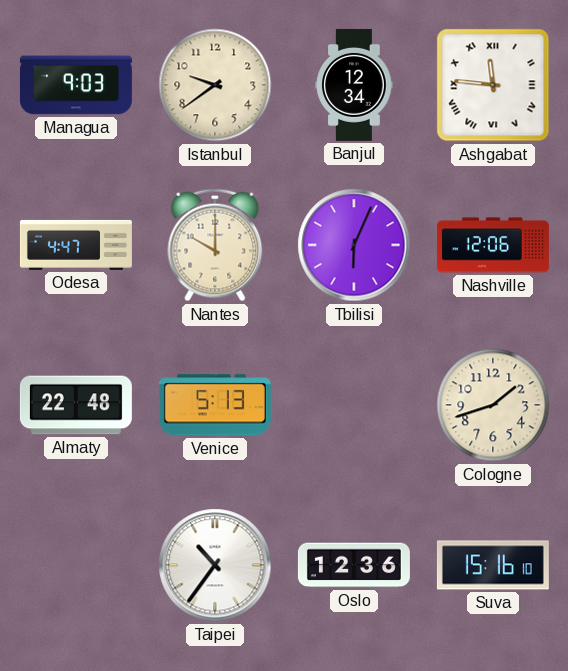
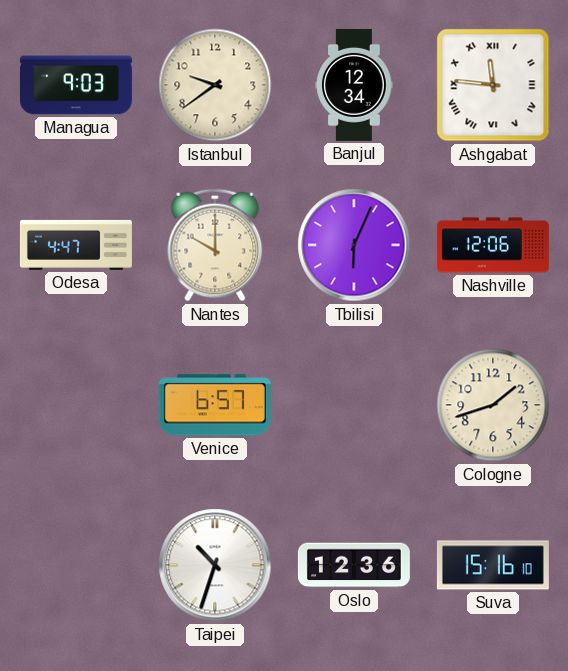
Almaty: 22:48 -> none (76, 405)
Venice: 5:13 -> 6:57 (215, 405)
Taipei: 10:36 -> 10:33 (215, 565)
